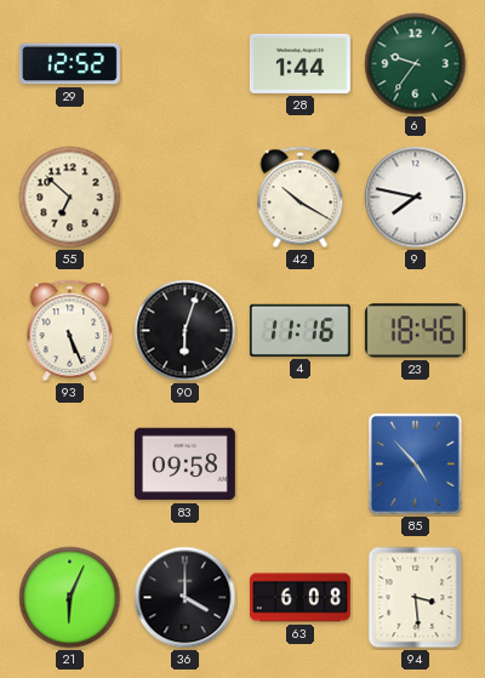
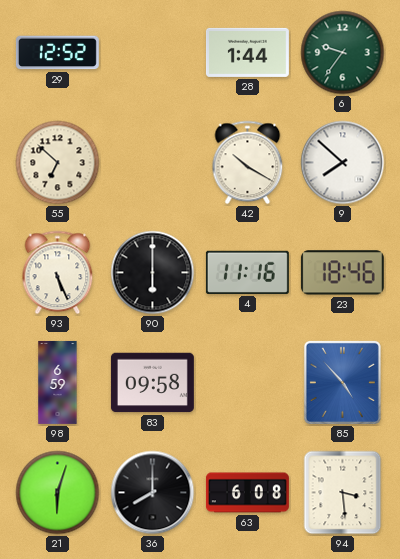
9: 7:47 -> 7:52 (343, 163)
90: 6:03 -> 6:00 (153, 273)
98: none -> 6:59 (58, 383)
21: 6:04 -> 6:03 (58, 493)
36: 4:00 -> 8:00 (153, 493)
